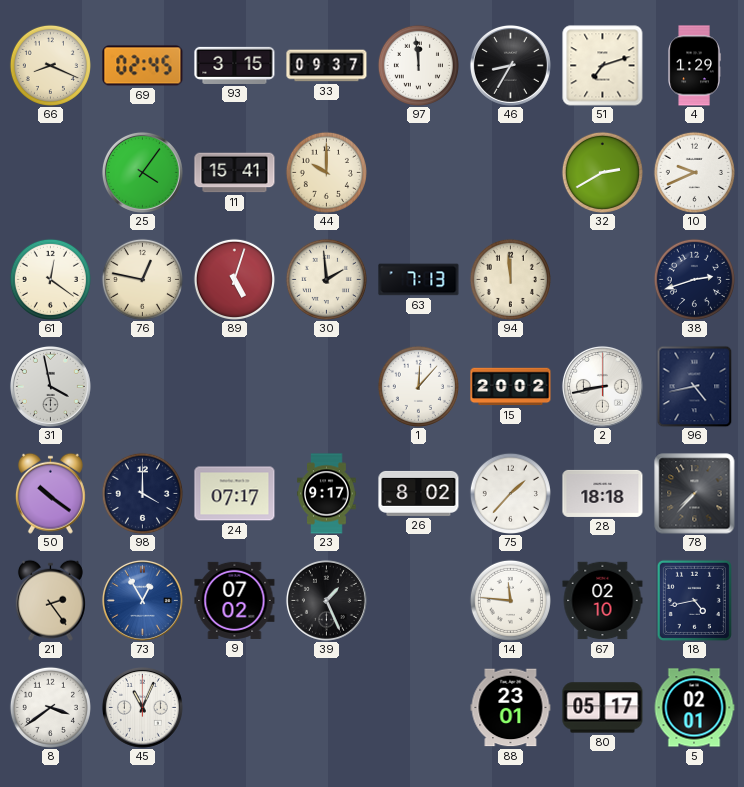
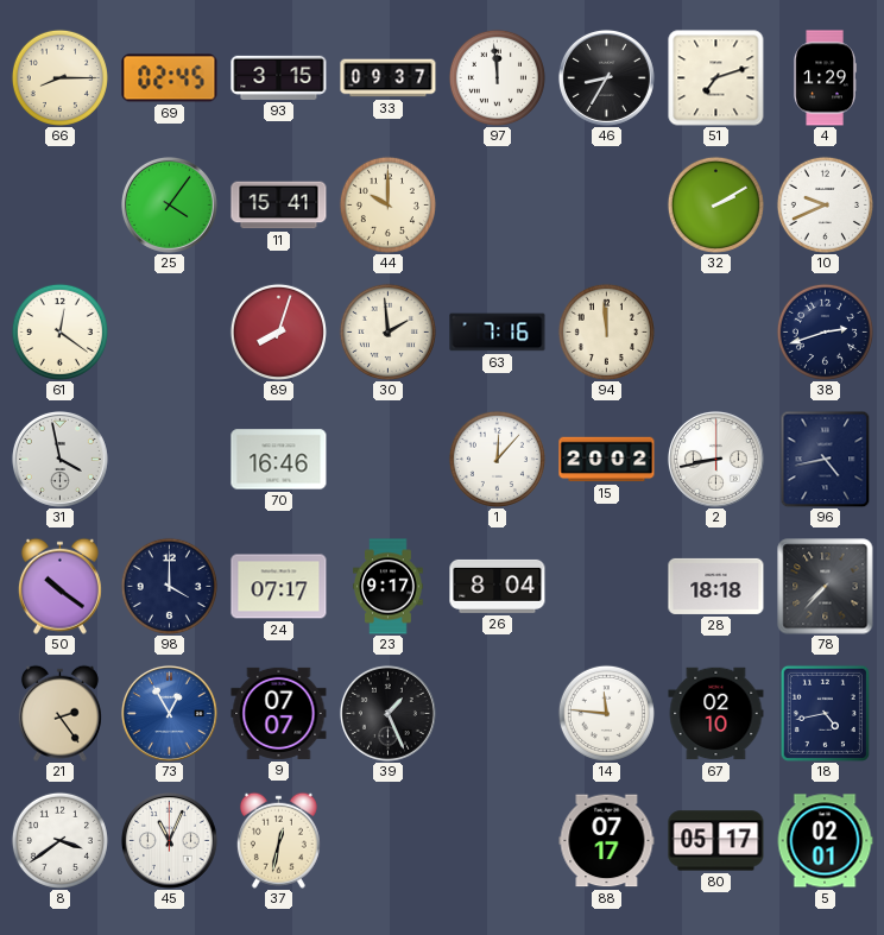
66: 8:19 -> 8:15 (59, 77)
32: 2:40 -> 2:10 (715, 204)
76: 12:47 -> none (142, 279)
89: 5:03 -> 8:03 (278, 331)
63: 7:13 -> 7:16 (498, 333)
70: none -> 16:46 (279, 460)
26: 8:02 -> 8:04 (498, 586)
75: 1:37 -> none (510, 493)
9: 07:02 -> 07:07 (279, 713)
37: none -> 12:32 (278, 840)
88: 23:01 -> 07:17 (607, 841)
